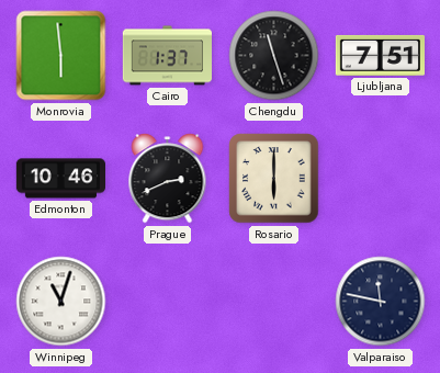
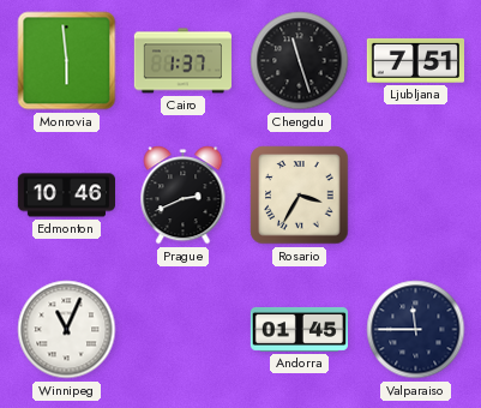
Rosario: 6:00 -> 3:35 (300, 196)
Winnipeg: 11:03 -> 11:04 (67, 330)
Andorra: none -> 01:45 (299, 329)
Valparaiso: 11:47 -> 11:45 (416, 330)
